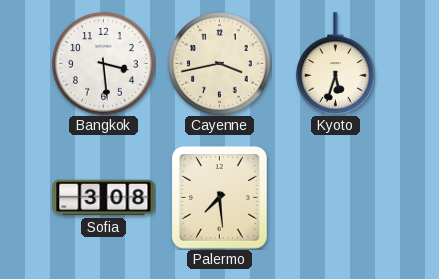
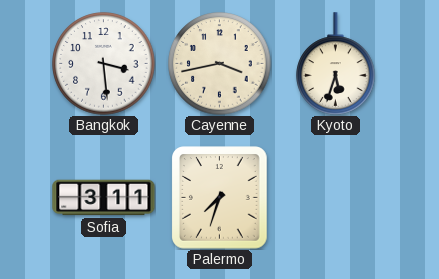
Sofia: 3:08 -> 3:11 (104, 198)
Palermo: 7:29 -> 7:33 (220, 198)
